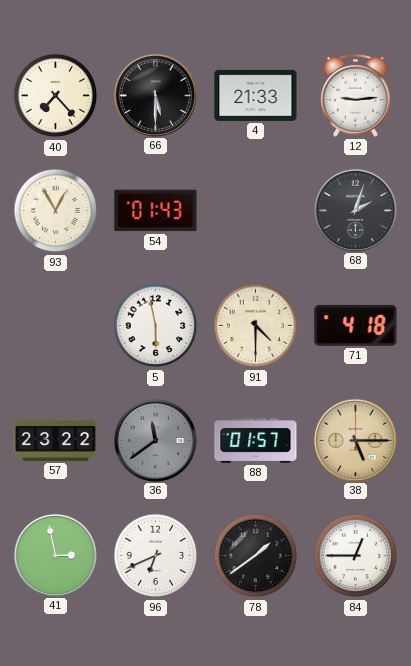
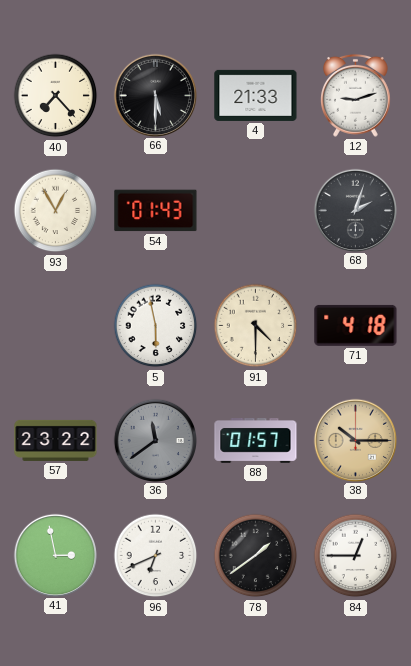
12: 9:14 -> 9:12 (356, 95)
38: 5:15 -> 10:15 (355, 440)
